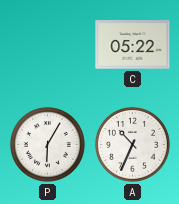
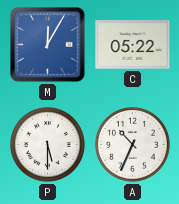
M: none -> 12:05 (48, 45)
P: 6:05 -> 5:30 (47, 144)
